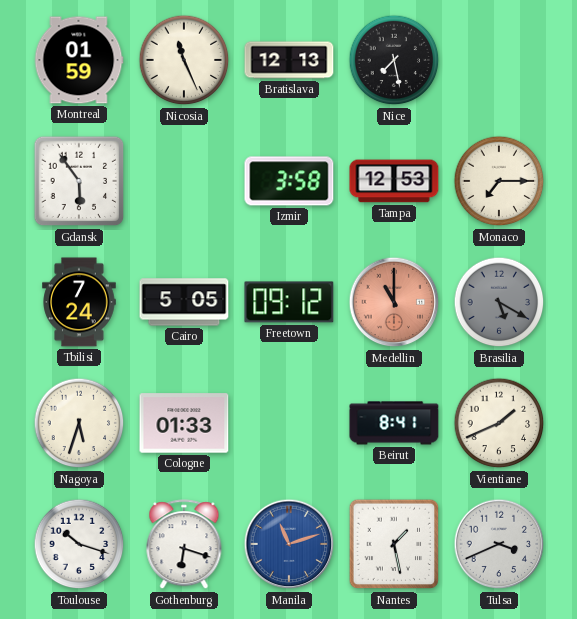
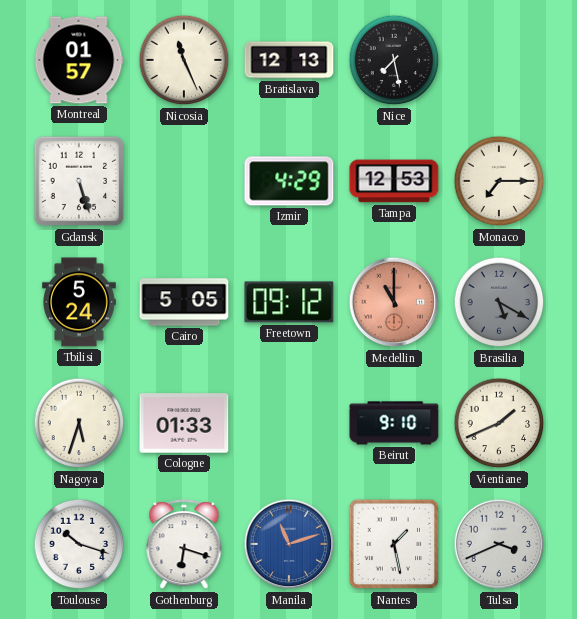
Montreal: 01:59 -> 01:57 (79, 60)
Gdansk: 5:54 -> 5:27 (79, 181)
Izmir: 3:58 -> 4:29 (289, 181)
Tbilisi: 7:24 -> 5:24 (79, 302)
Beirut: 8:41 -> 9:10 (394, 423)
